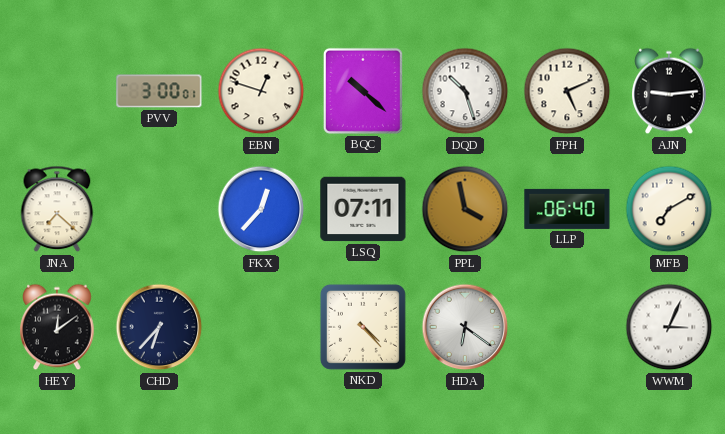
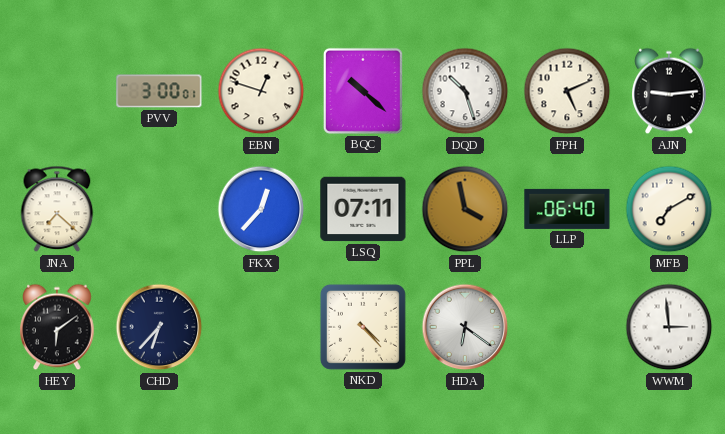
HEY: 12:09 -> 6:09 (57, 327)
WWM: 3:04 -> 2:59 (669, 327)
